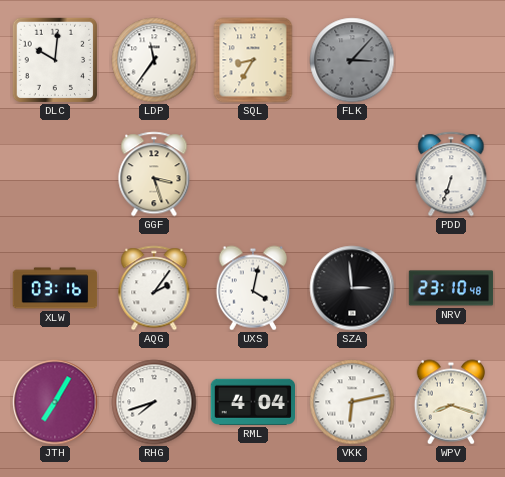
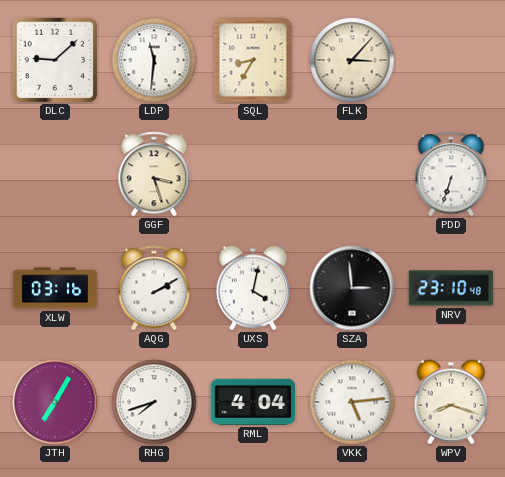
DLC: 10:01 -> 9:08 (55, 60)
LDP: 11:36 -> 11:31 (154, 60)
FLK dial: grey -> cream (352, 60)
AQG: 2:06 -> 2:10 (154, 288)
VKK: 6:13 -> 5:14 (352, 402)
